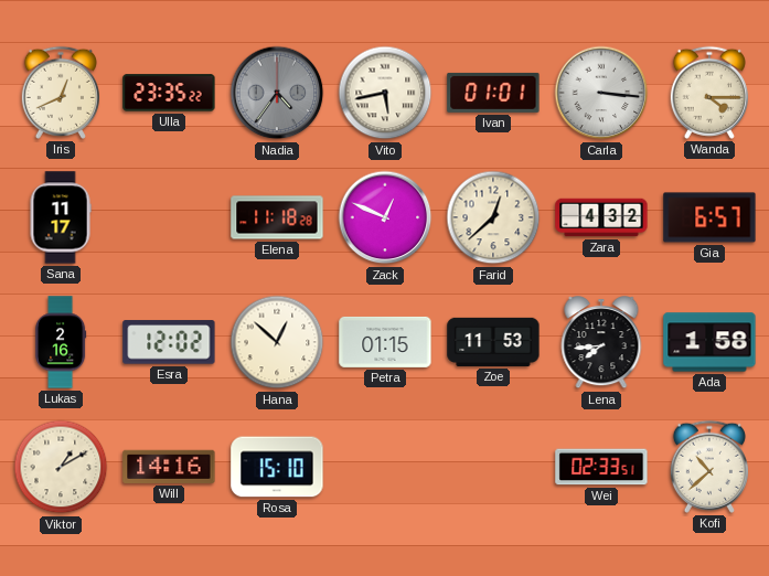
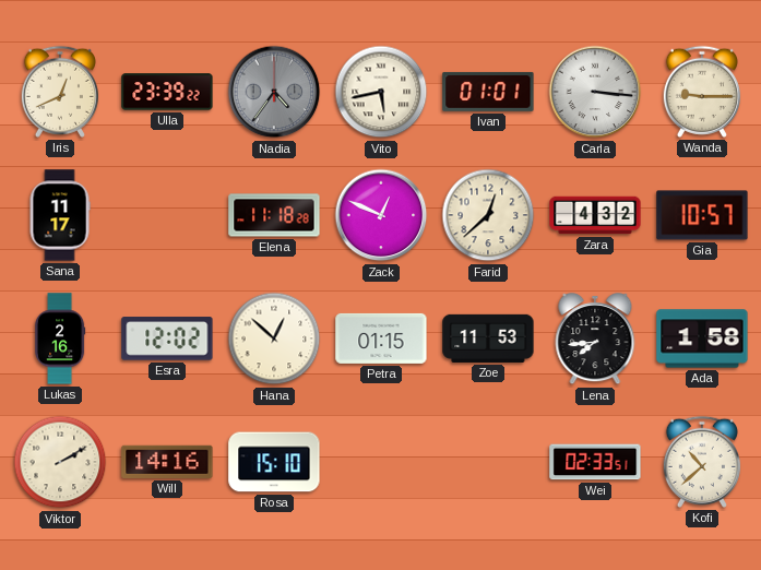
Ulla: 23:35 -> 23:39 (167, 92)
Wanda: 4:15 -> 9:15 (702, 92)
Gia: 6:57 -> 10:57 (702, 215)
Viktor: 1:10 -> 2:10 (60, 462)
